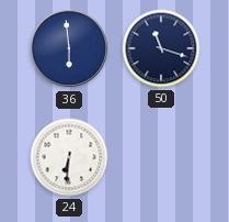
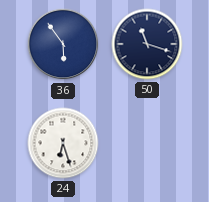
36: 5:59 -> 5:54 (63, 44)
24: 6:31 -> 6:27 (63, 143)
